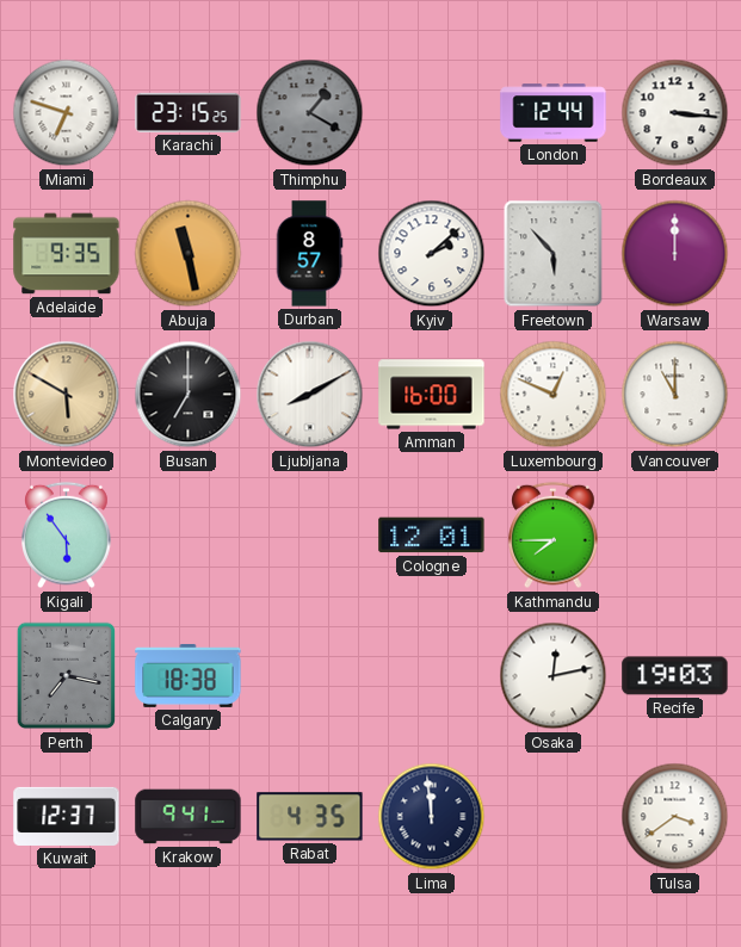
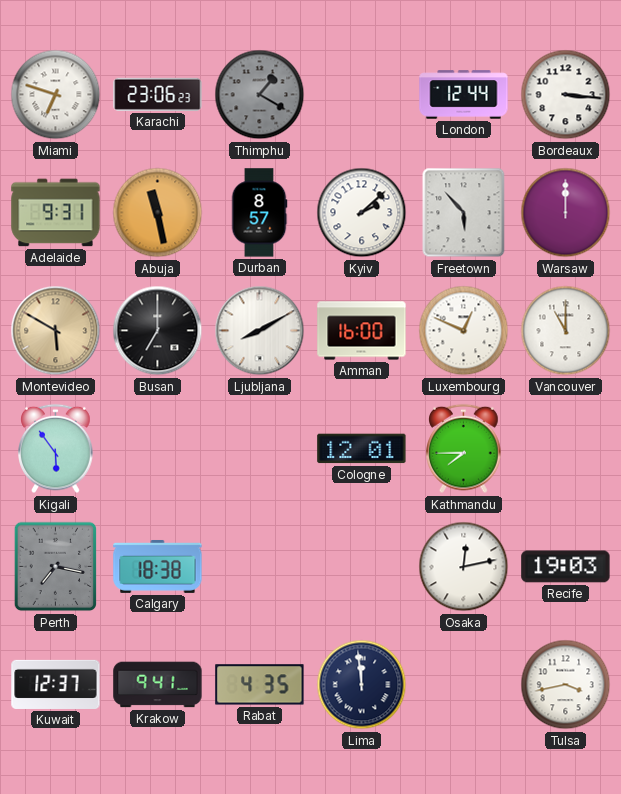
Karachi: 23:15 -> 23:06 (158, 94)
Adelaide: 9:35 -> 9:31 (56, 213)
Tulsa: 3:39 -> 3:43 (566, 685)
